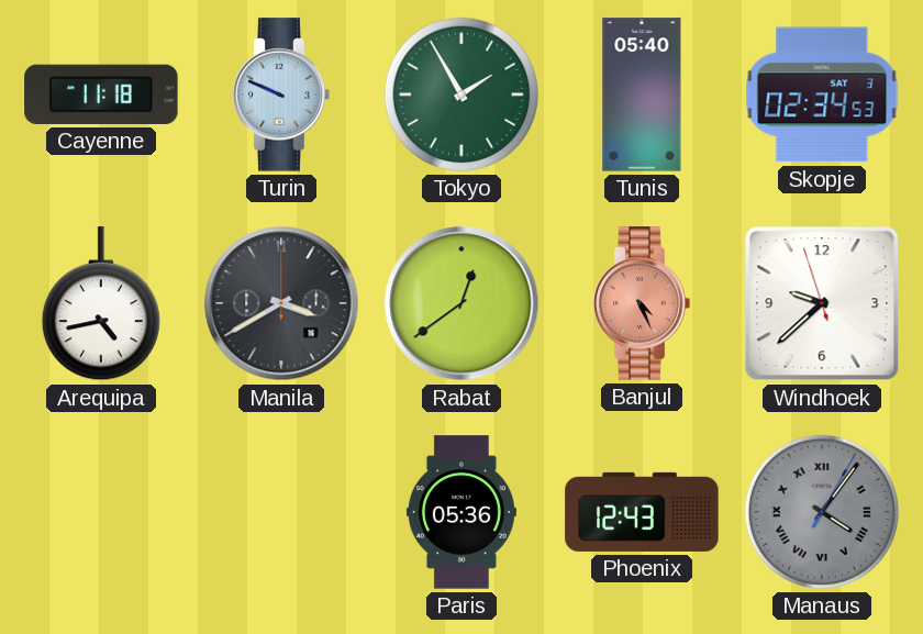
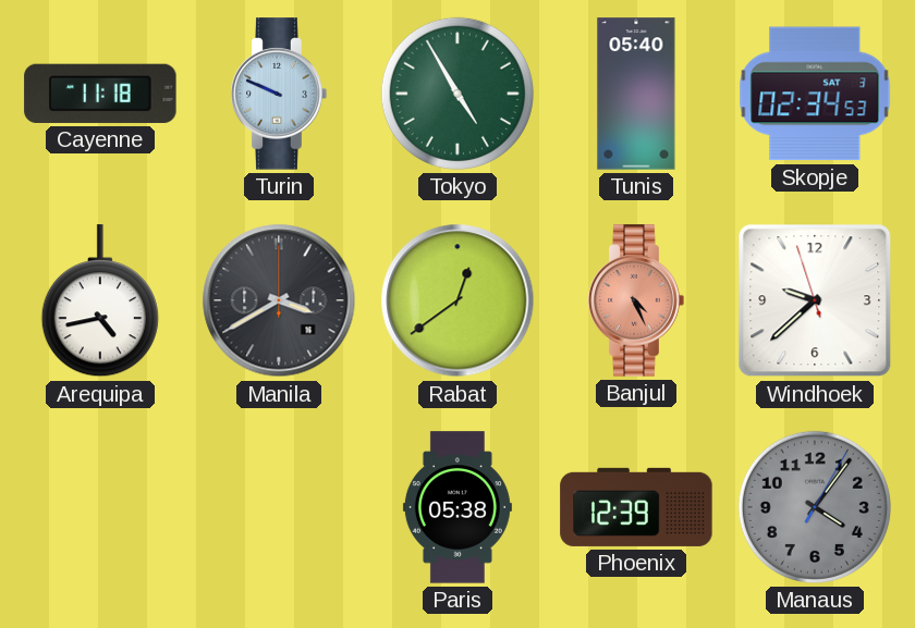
Tokyo: 1:55 -> 4:55 (457, 94)
Paris: 05:36 -> 05:38 (457, 507)
Phoenix: 12:43 -> 12:39 (636, 507)
Manaus numerals: Roman -> Arabic (815, 507)
